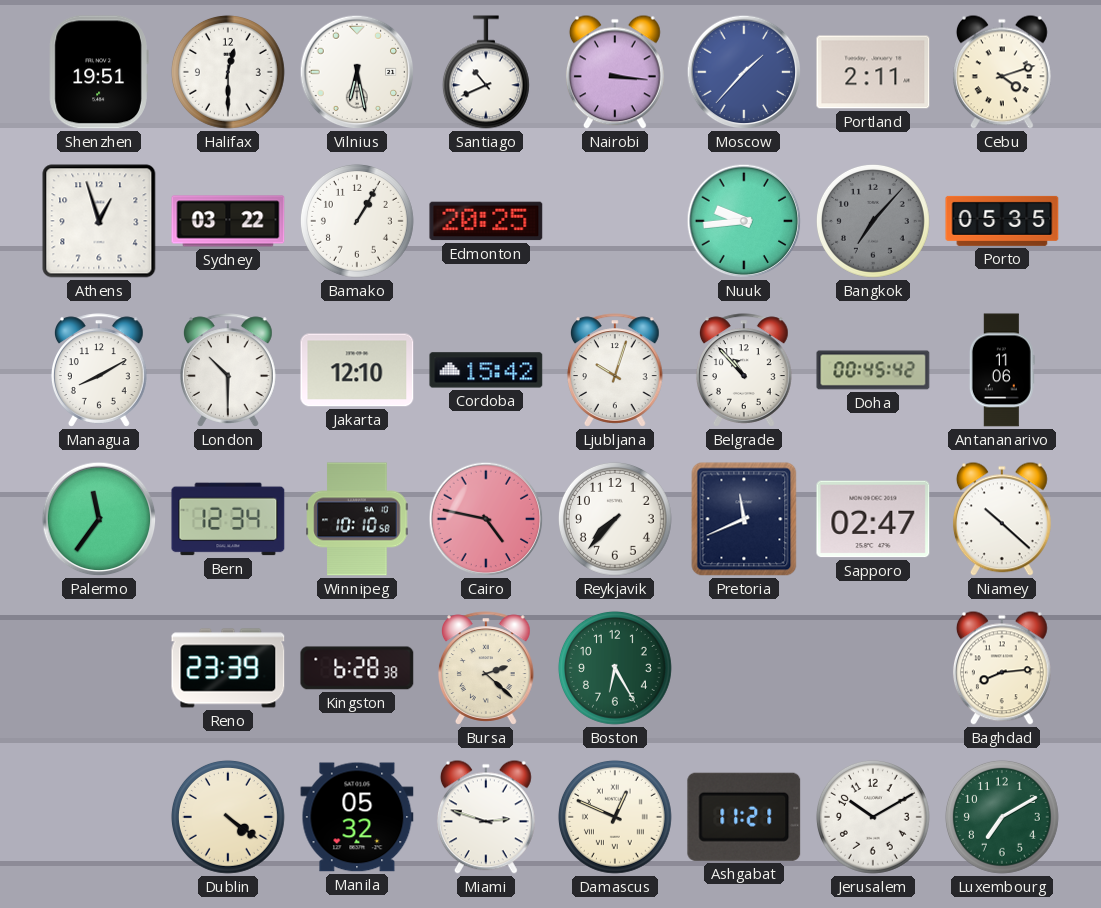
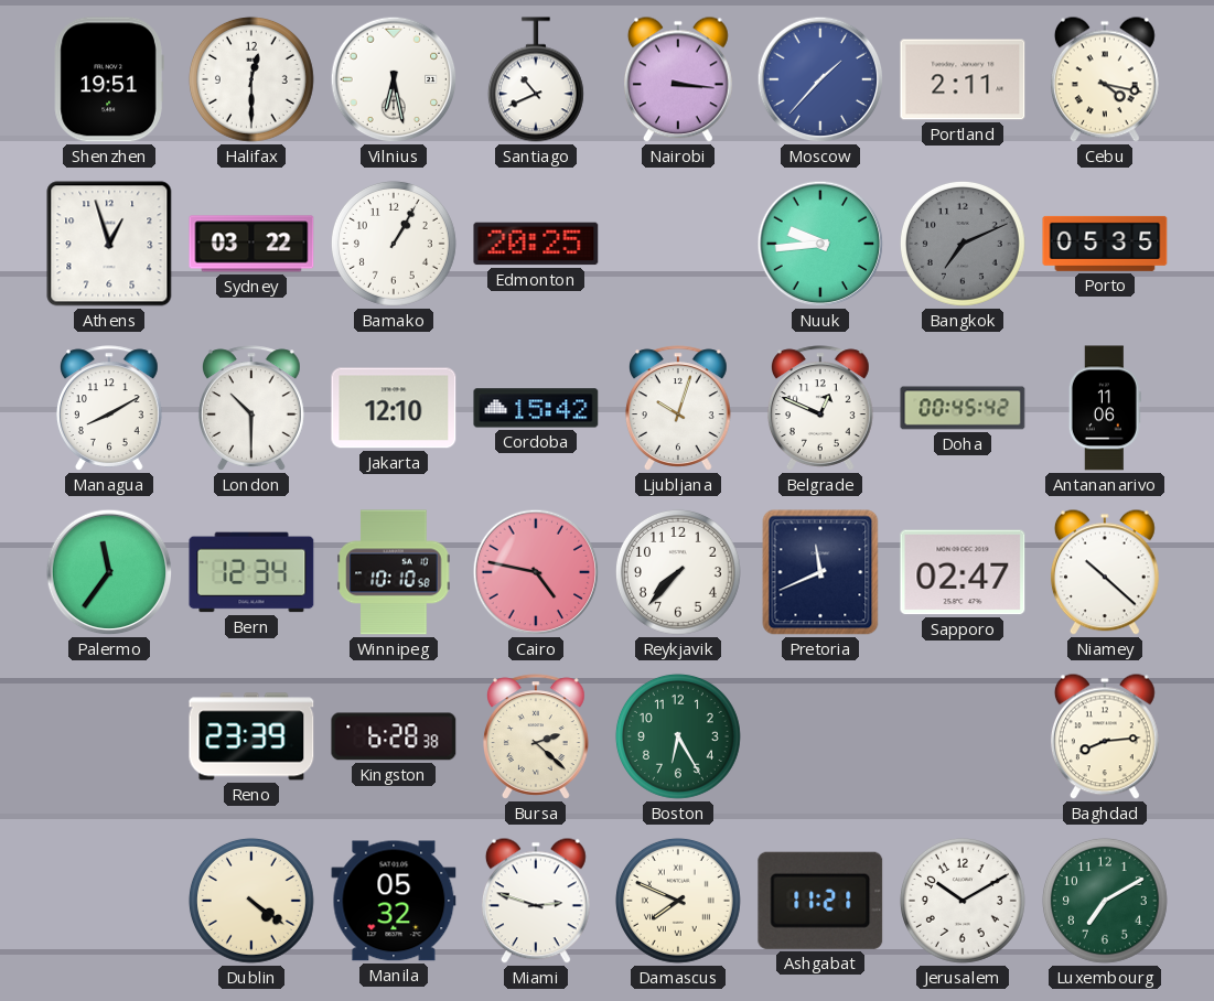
Cebu: 4:12 -> 4:17 (1105, 79)
Bangkok: 7:07 -> 7:11 (963, 244)
Belgrade: 10:53 -> 12:49 (820, 408)
Damascus: 12:49 -> 7:49 (678, 901)
